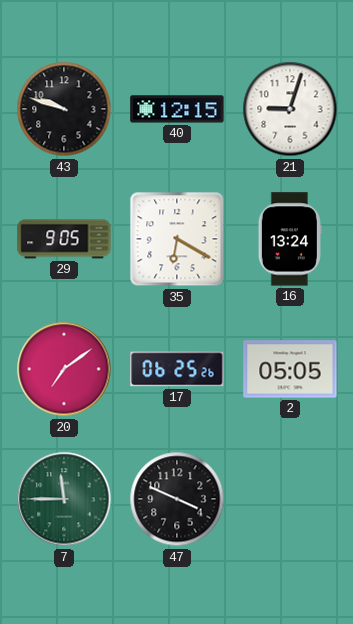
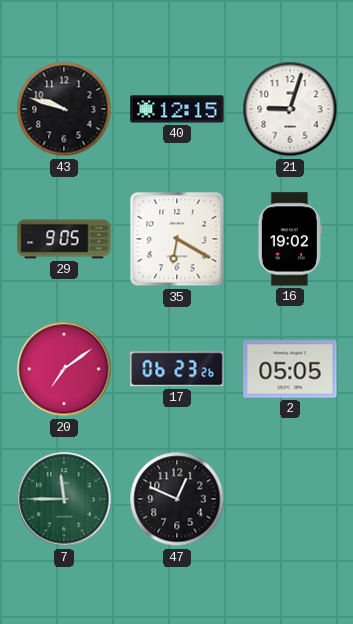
16: 13:24 -> 19:02 (290, 239)
17: 06:25 -> 06:23 (177, 369)
47: 3:49 -> 12:49 (177, 499)
